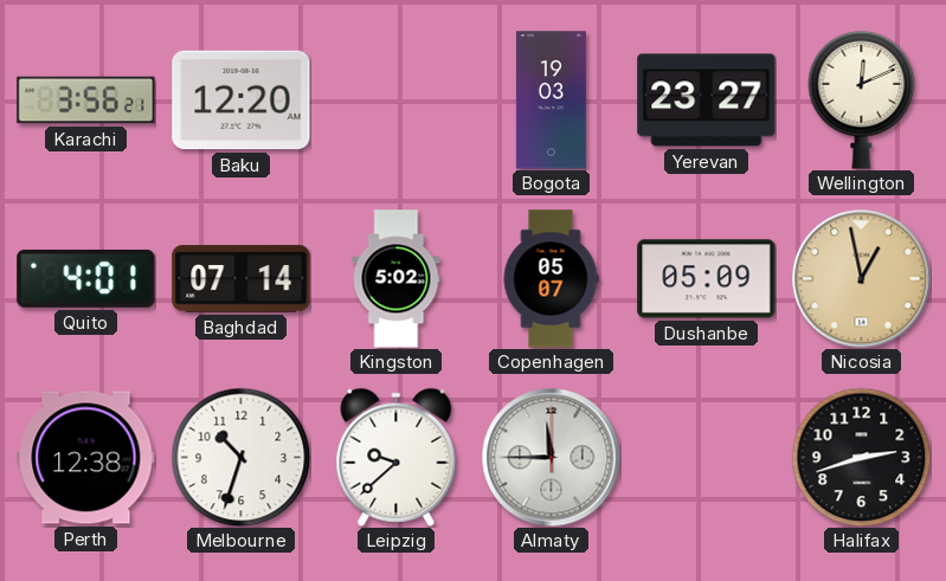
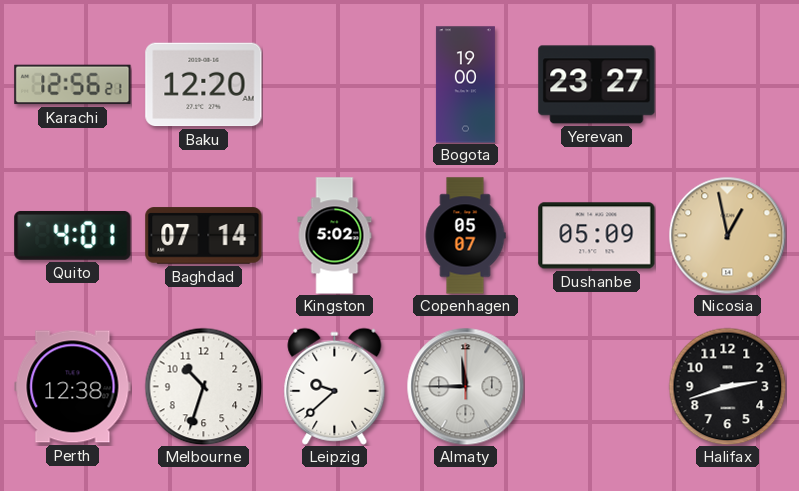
Karachi: 3:56 -> 12:56 (73, 85)
Bogota: 19:03 -> 19:00 (465, 85)
Wellington: 12:11 -> none (862, 99)
